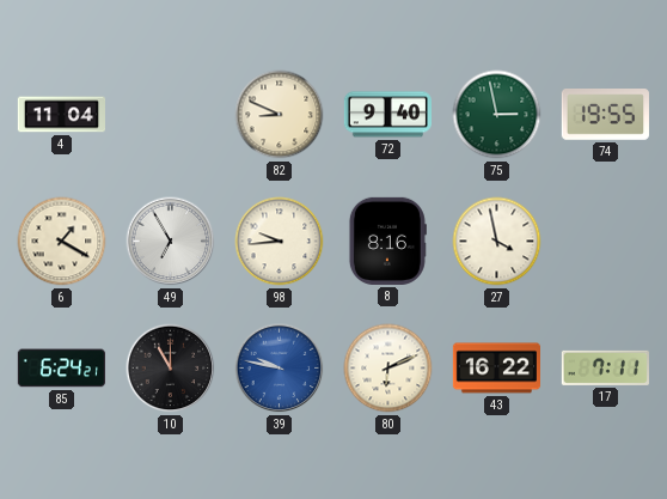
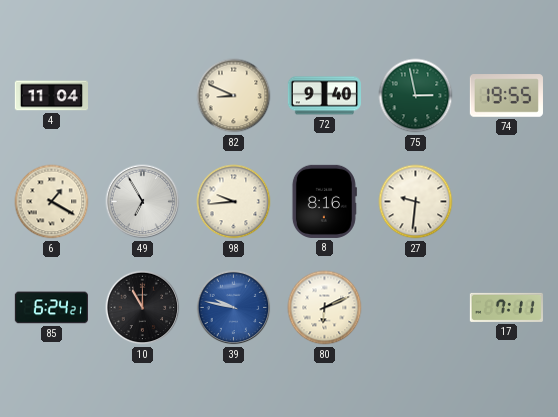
27: 3:58 -> 9:31 (416, 202)
43: 16:22 -> none (496, 369)
